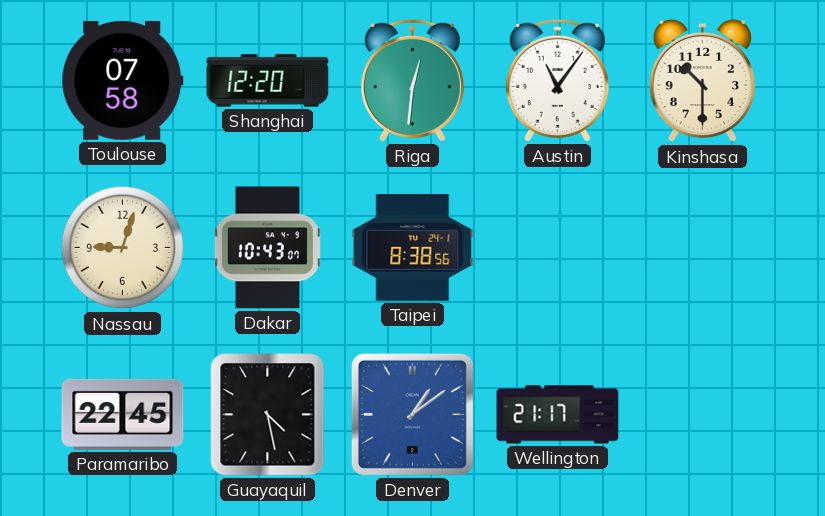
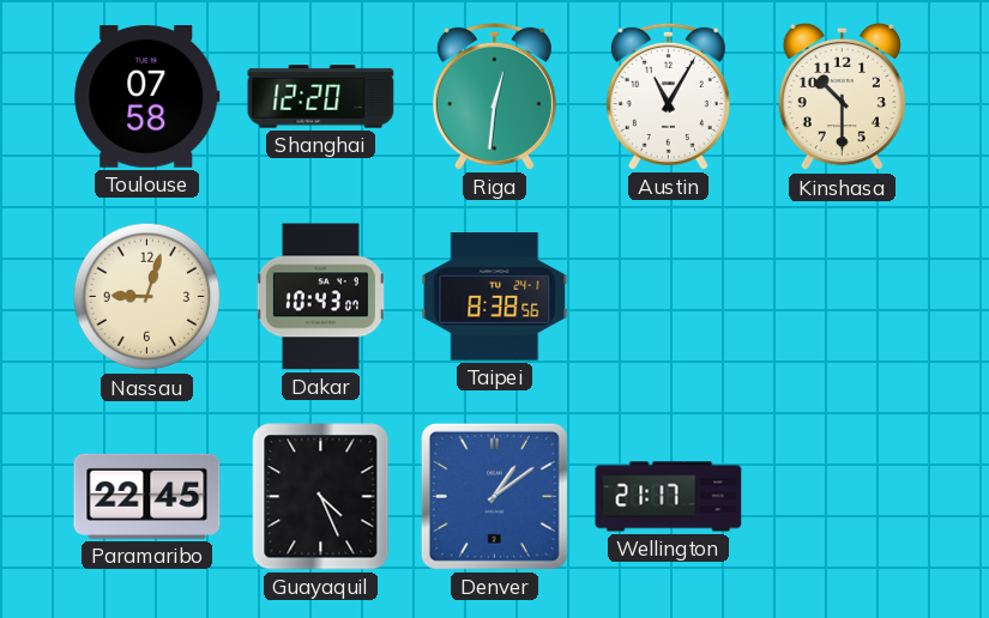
Austin: 11:06 -> 11:05 (668, 96)
Guayaquil: 4:28 -> 4:26 (321, 497)
